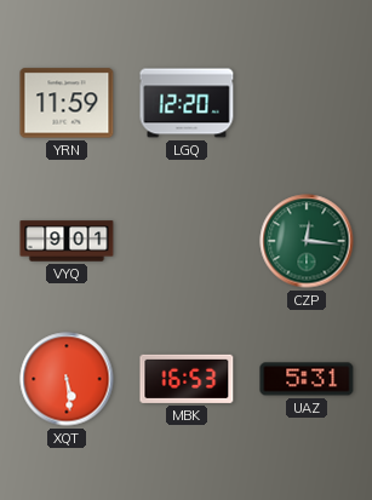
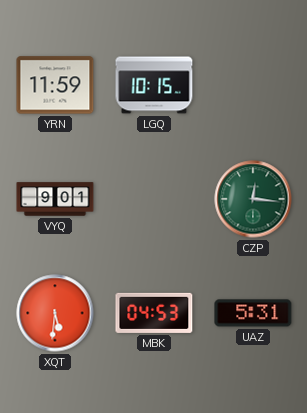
LGQ: 12:20 -> 10:15 (154, 85)
XQT: 5:29 -> 5:31 (55, 313)
MBK: 16:53 -> 04:53 (154, 313)
